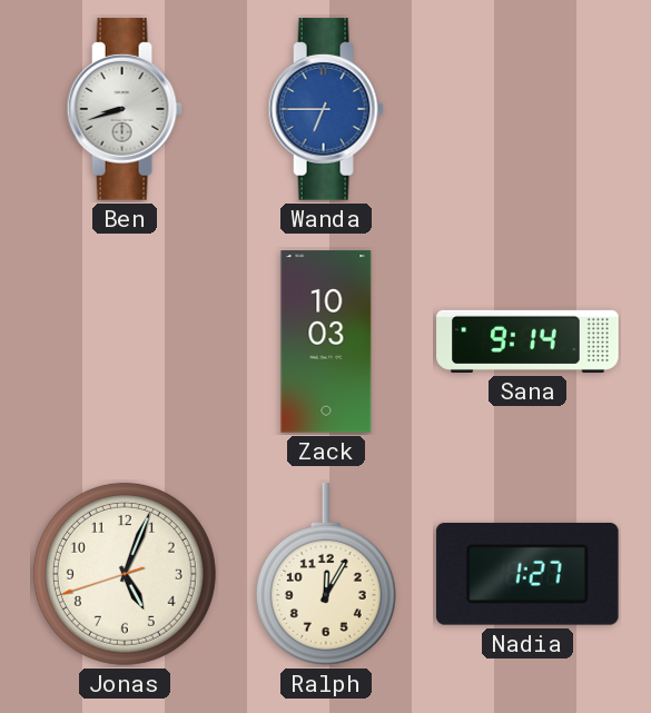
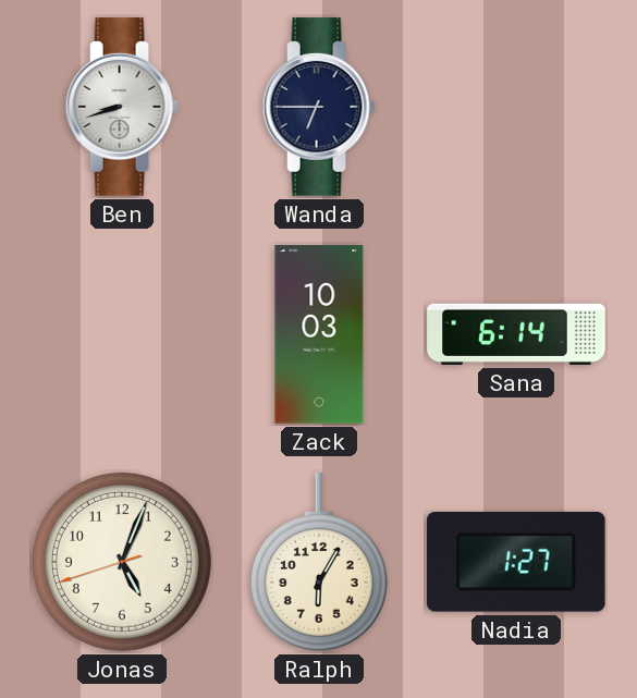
Wanda dial: blue -> navy (319, 107)
Sana: 9:14 -> 6:14 (516, 334)
Ralph: 12:05 -> 6:05 (319, 563)
